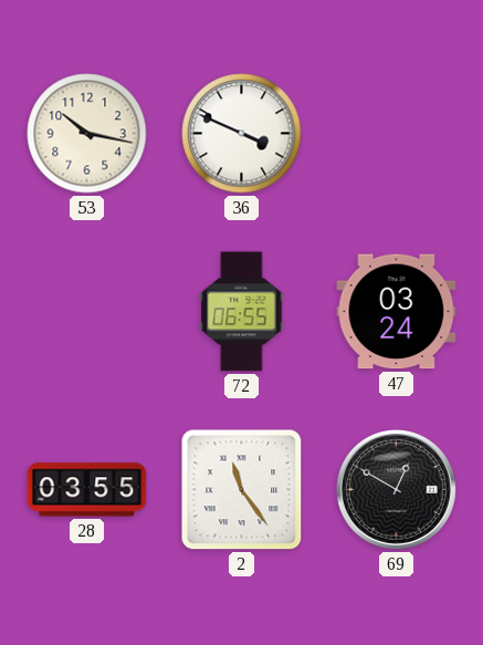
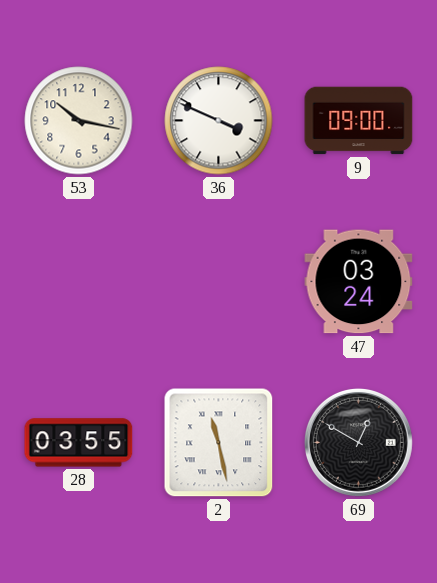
9: none -> 09:00 (359, 121)
72: 06:55 -> none (242, 312)
2: 11:24 -> 11:28 (219, 443)
